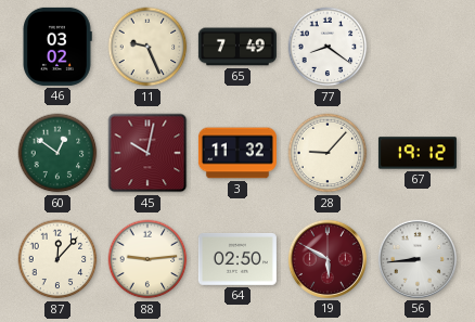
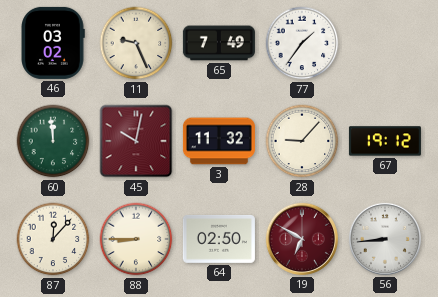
77: 8:21 -> 1:36 (302, 43)
60: 12:51 -> 11:59 (53, 141)
88: 9:14 -> 8:45 (136, 239)
19: 5:50 -> 6:50 (302, 239)
